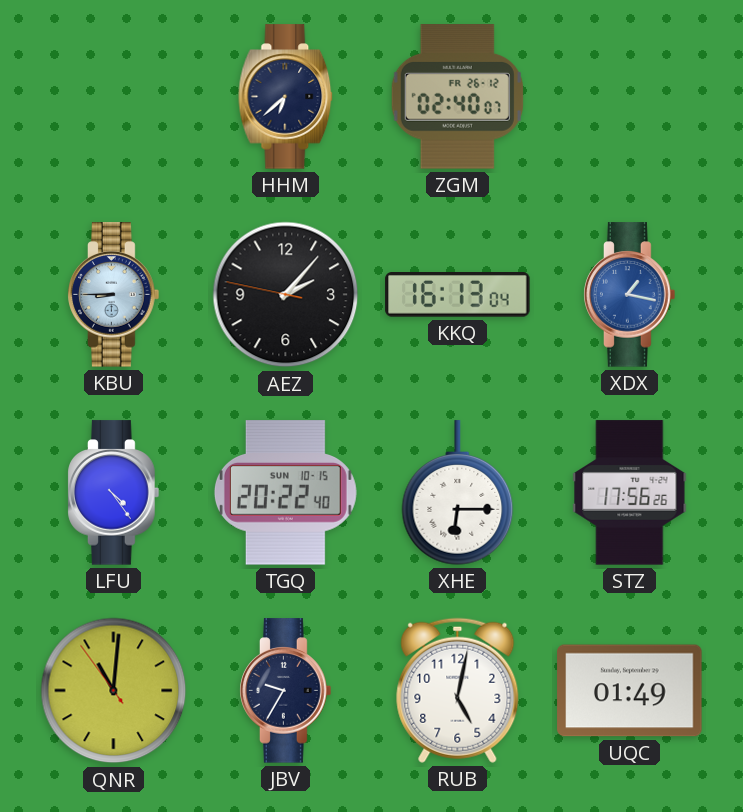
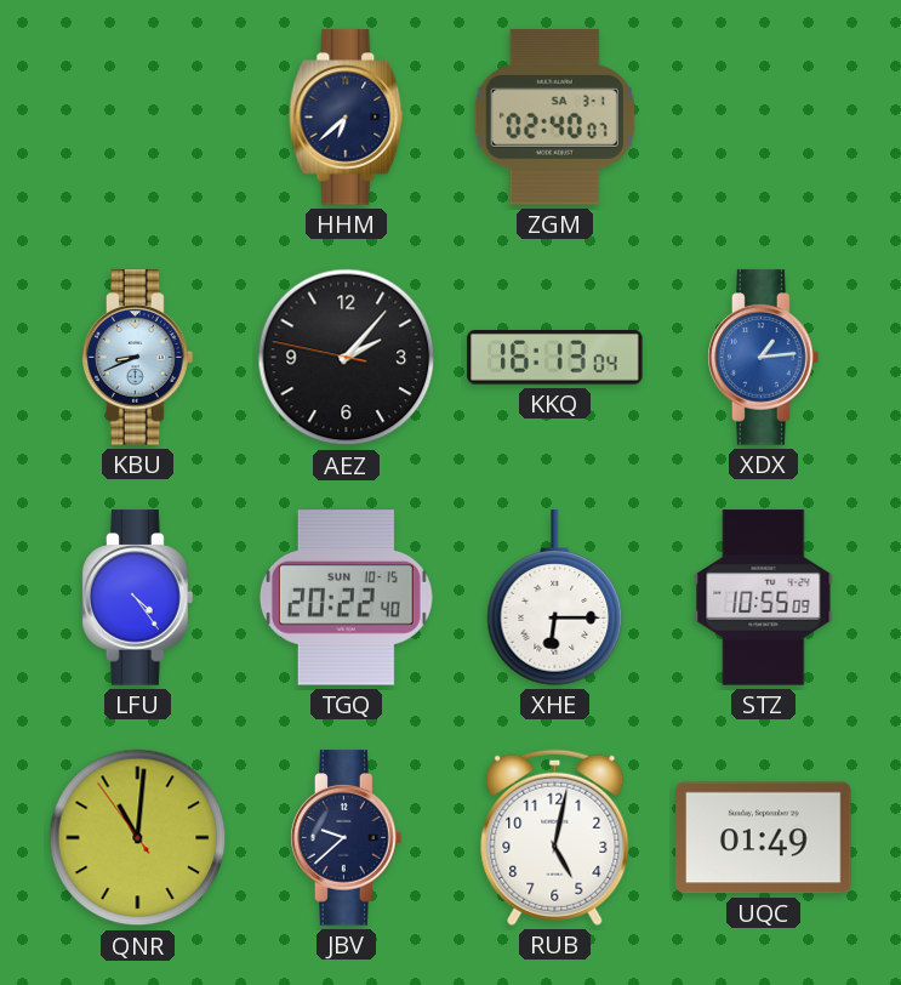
ZGM date: FR 26-12 -> SA 3-1 (554, 118)
KBU: 8:45 -> 8:41 (138, 358)
XDX: 1:17 -> 1:14 (764, 358)
STZ: 17:56 -> 10:55 (764, 598)
JBV: 9:35 -> 9:38 (347, 838)
